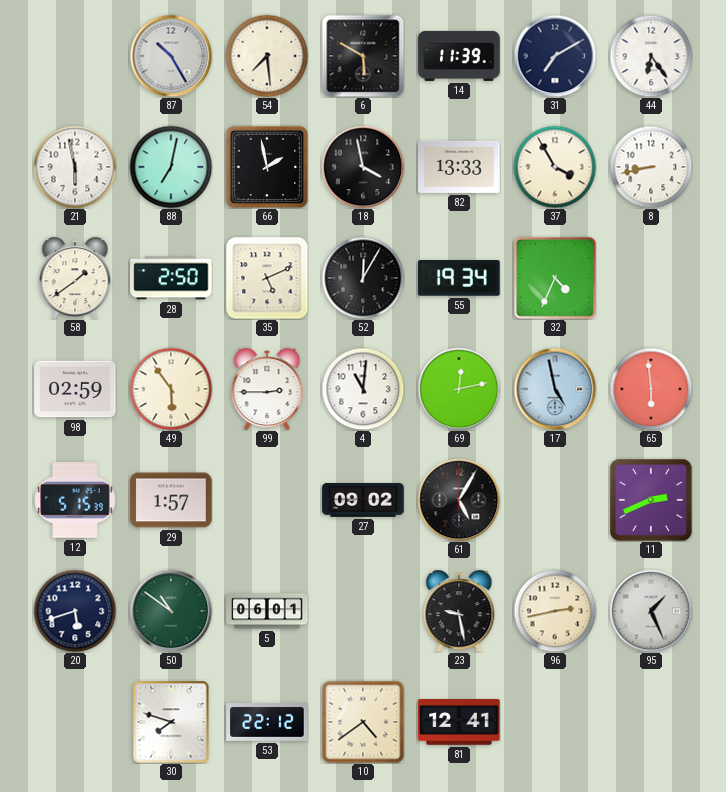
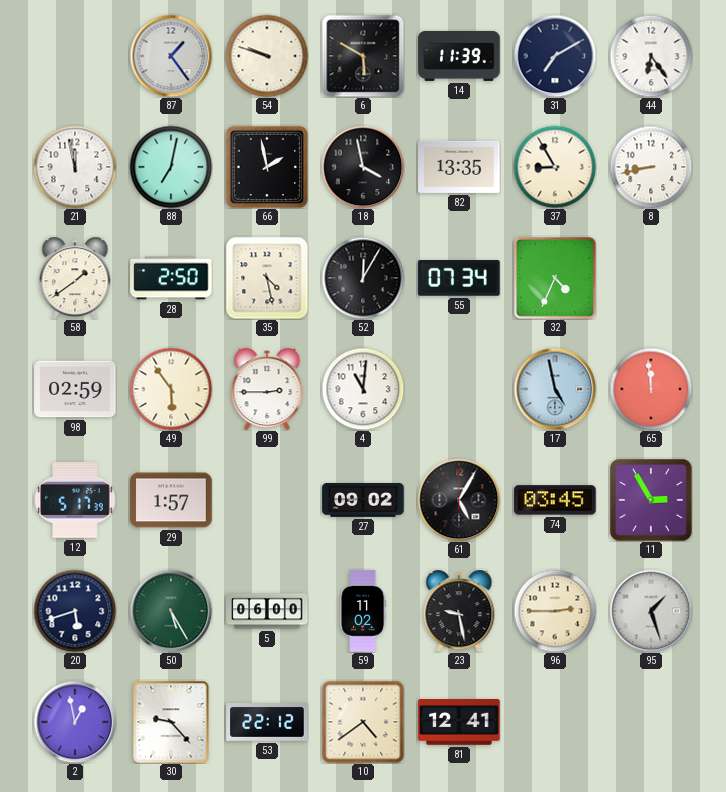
87: 10:25 -> 1:24 (171, 56)
54: 7:29 -> 9:48 (267, 56)
21: 5:58 -> 11:58 (75, 167)
82: 13:33 -> 13:35 (459, 167)
37: 3:55 -> 8:55 (555, 167)
35: 5:11 -> 4:28 (267, 278)
55: 19:34 -> 07:34 (459, 278)
69: 12:13 -> none (459, 389)
65: 5:59 -> 11:59 (651, 389)
12: 5:15 -> 5:17 (75, 500)
74: none -> 03:45 (555, 500)
11: 2:41 -> 2:55 (652, 501)
50: 10:51 -> 5:25 (171, 611)
5: 06:01 -> 06:00 (267, 611)
59: none -> 11:02 (363, 611)
96: 2:43 -> 2:45 (555, 611)
95: 1:26 -> 1:27 (651, 611)
2: none -> 12:58 (75, 722)
30: 7:48 -> 9:23 (171, 722)
